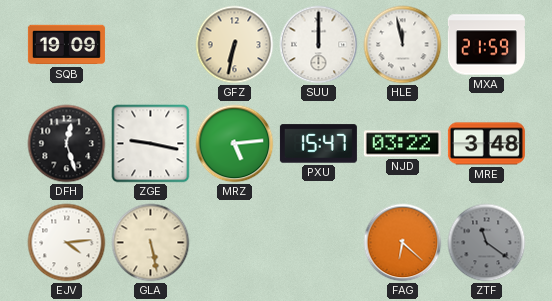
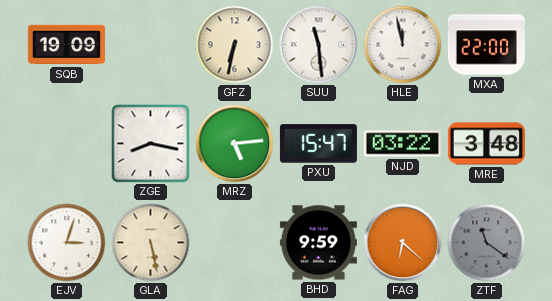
SUU: 12:00 -> 11:29 (319, 45)
MXA: 21:59 -> 22:00 (486, 45)
DFH: 12:27 -> none (67, 144)
ZGE: 9:17 -> 8:17 (151, 144)
EJV: 4:14 -> 3:03 (67, 243)
BHD: none -> 9:59 (318, 243)
